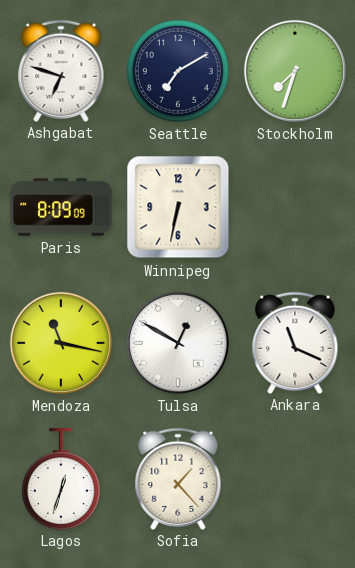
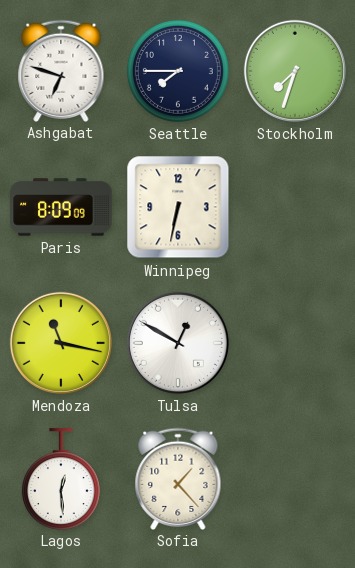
Seattle: 7:10 -> 7:45 (178, 71)
Ankara: 11:19 -> none (295, 342)
Lagos: 12:33 -> 12:29 (61, 479)
